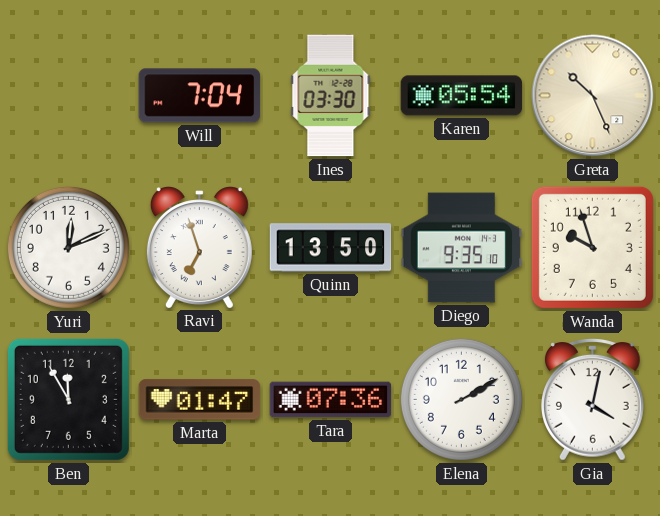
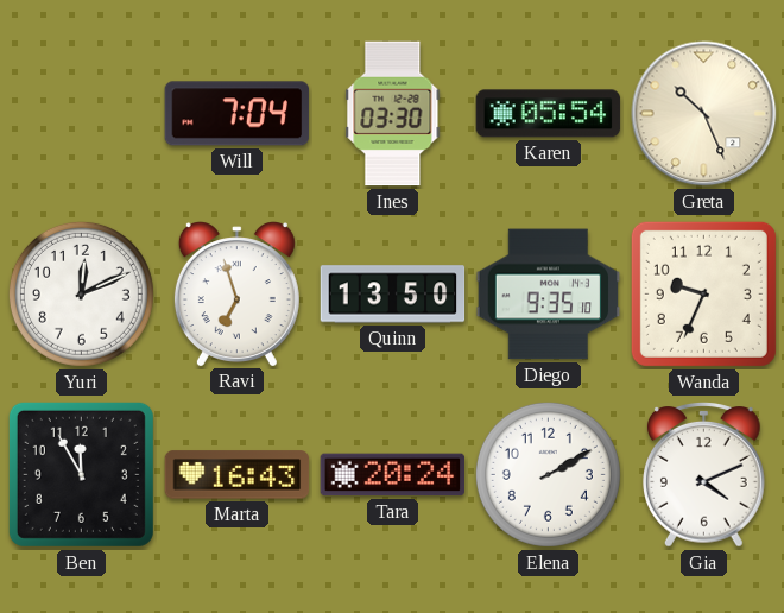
Wanda: 9:57 -> 9:34 (703, 293)
Marta: 01:47 -> 16:43 (238, 475)
Tara: 07:36 -> 20:24 (393, 475)
Gia: 4:02 -> 4:11 (704, 475)
